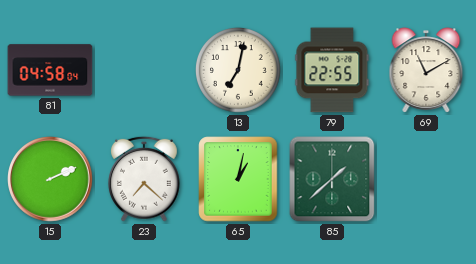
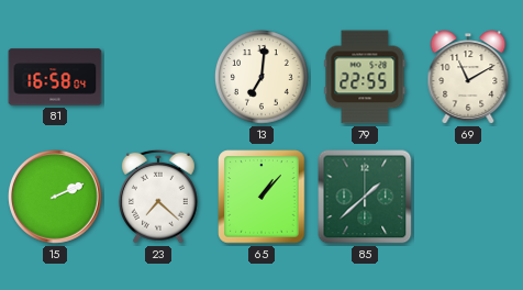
81: 04:58 -> 16:58 (55, 77)
13: 7:02 -> 7:01 (261, 77)
65: 1:02 -> 1:07 (261, 197)
